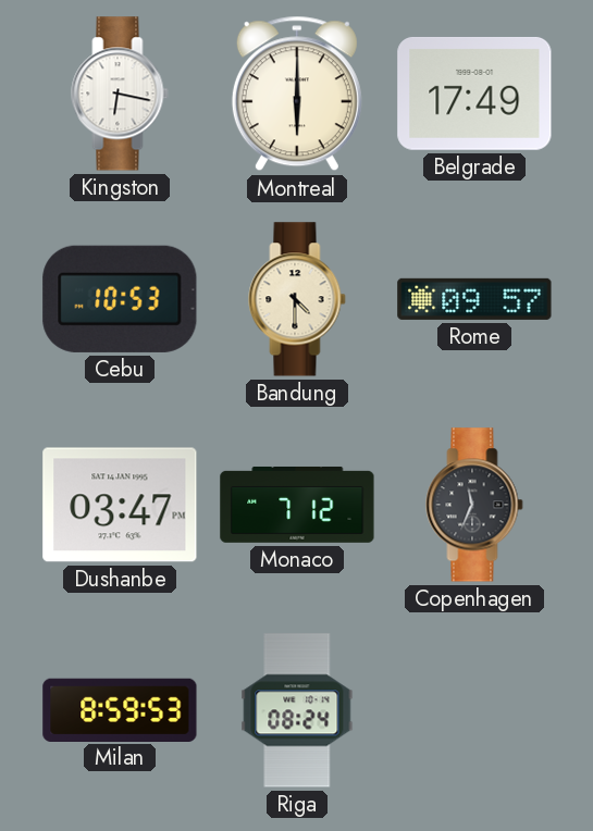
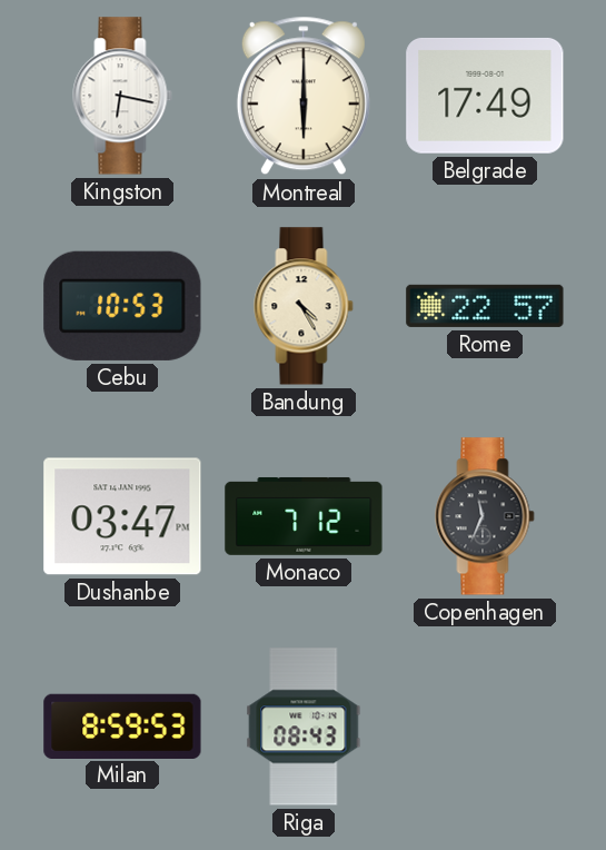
Bandung: 4:30 -> 4:25 (304, 306)
Rome: 09:57 -> 22:57 (485, 306)
Riga: 08:24 -> 08:43 (304, 727)
